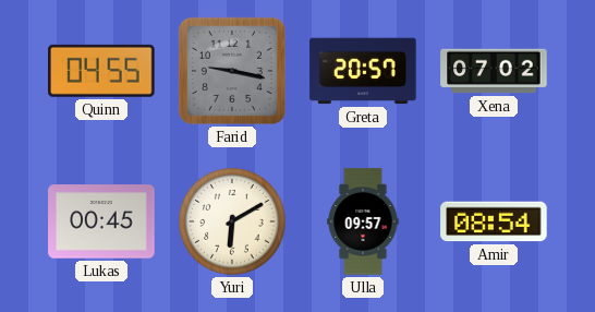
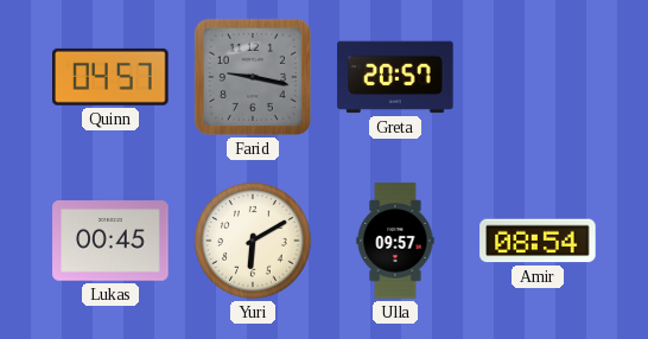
Quinn: 04:55 -> 04:57 (112, 77)
Xena: 07:02 -> none (494, 71)
